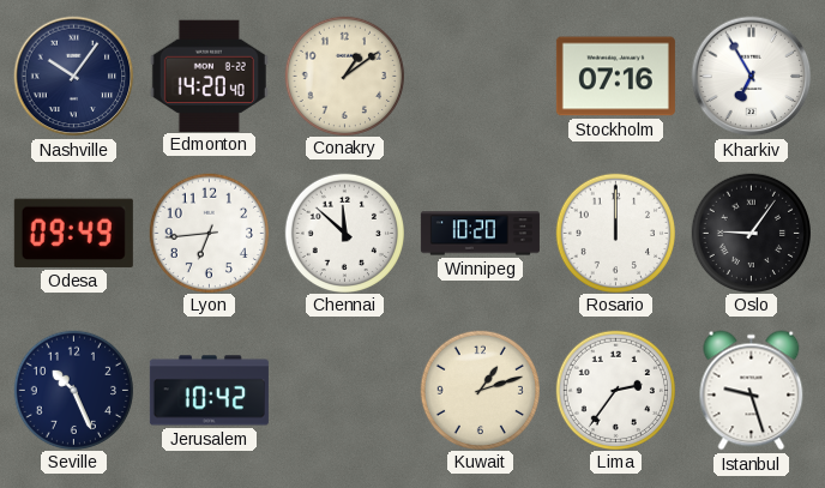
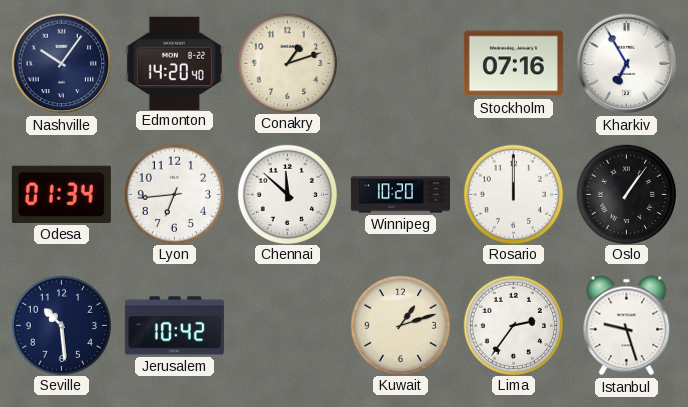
Conakry: 1:09 -> 1:12 (287, 63)
Odesa: 09:49 -> 01:34 (61, 194)
Oslo: 9:06 -> 1:06 (626, 194)
Seville: 10:26 -> 10:29 (61, 325)
